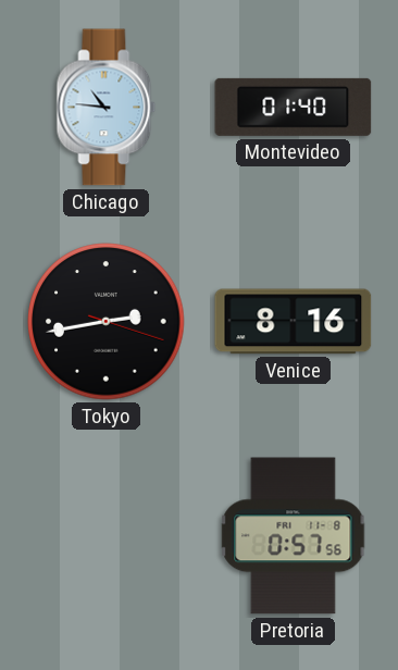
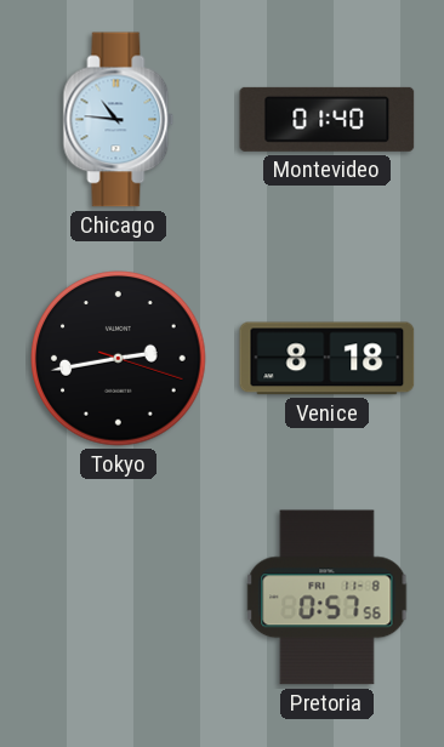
Venice: 8:16 -> 8:18 (328, 359)
